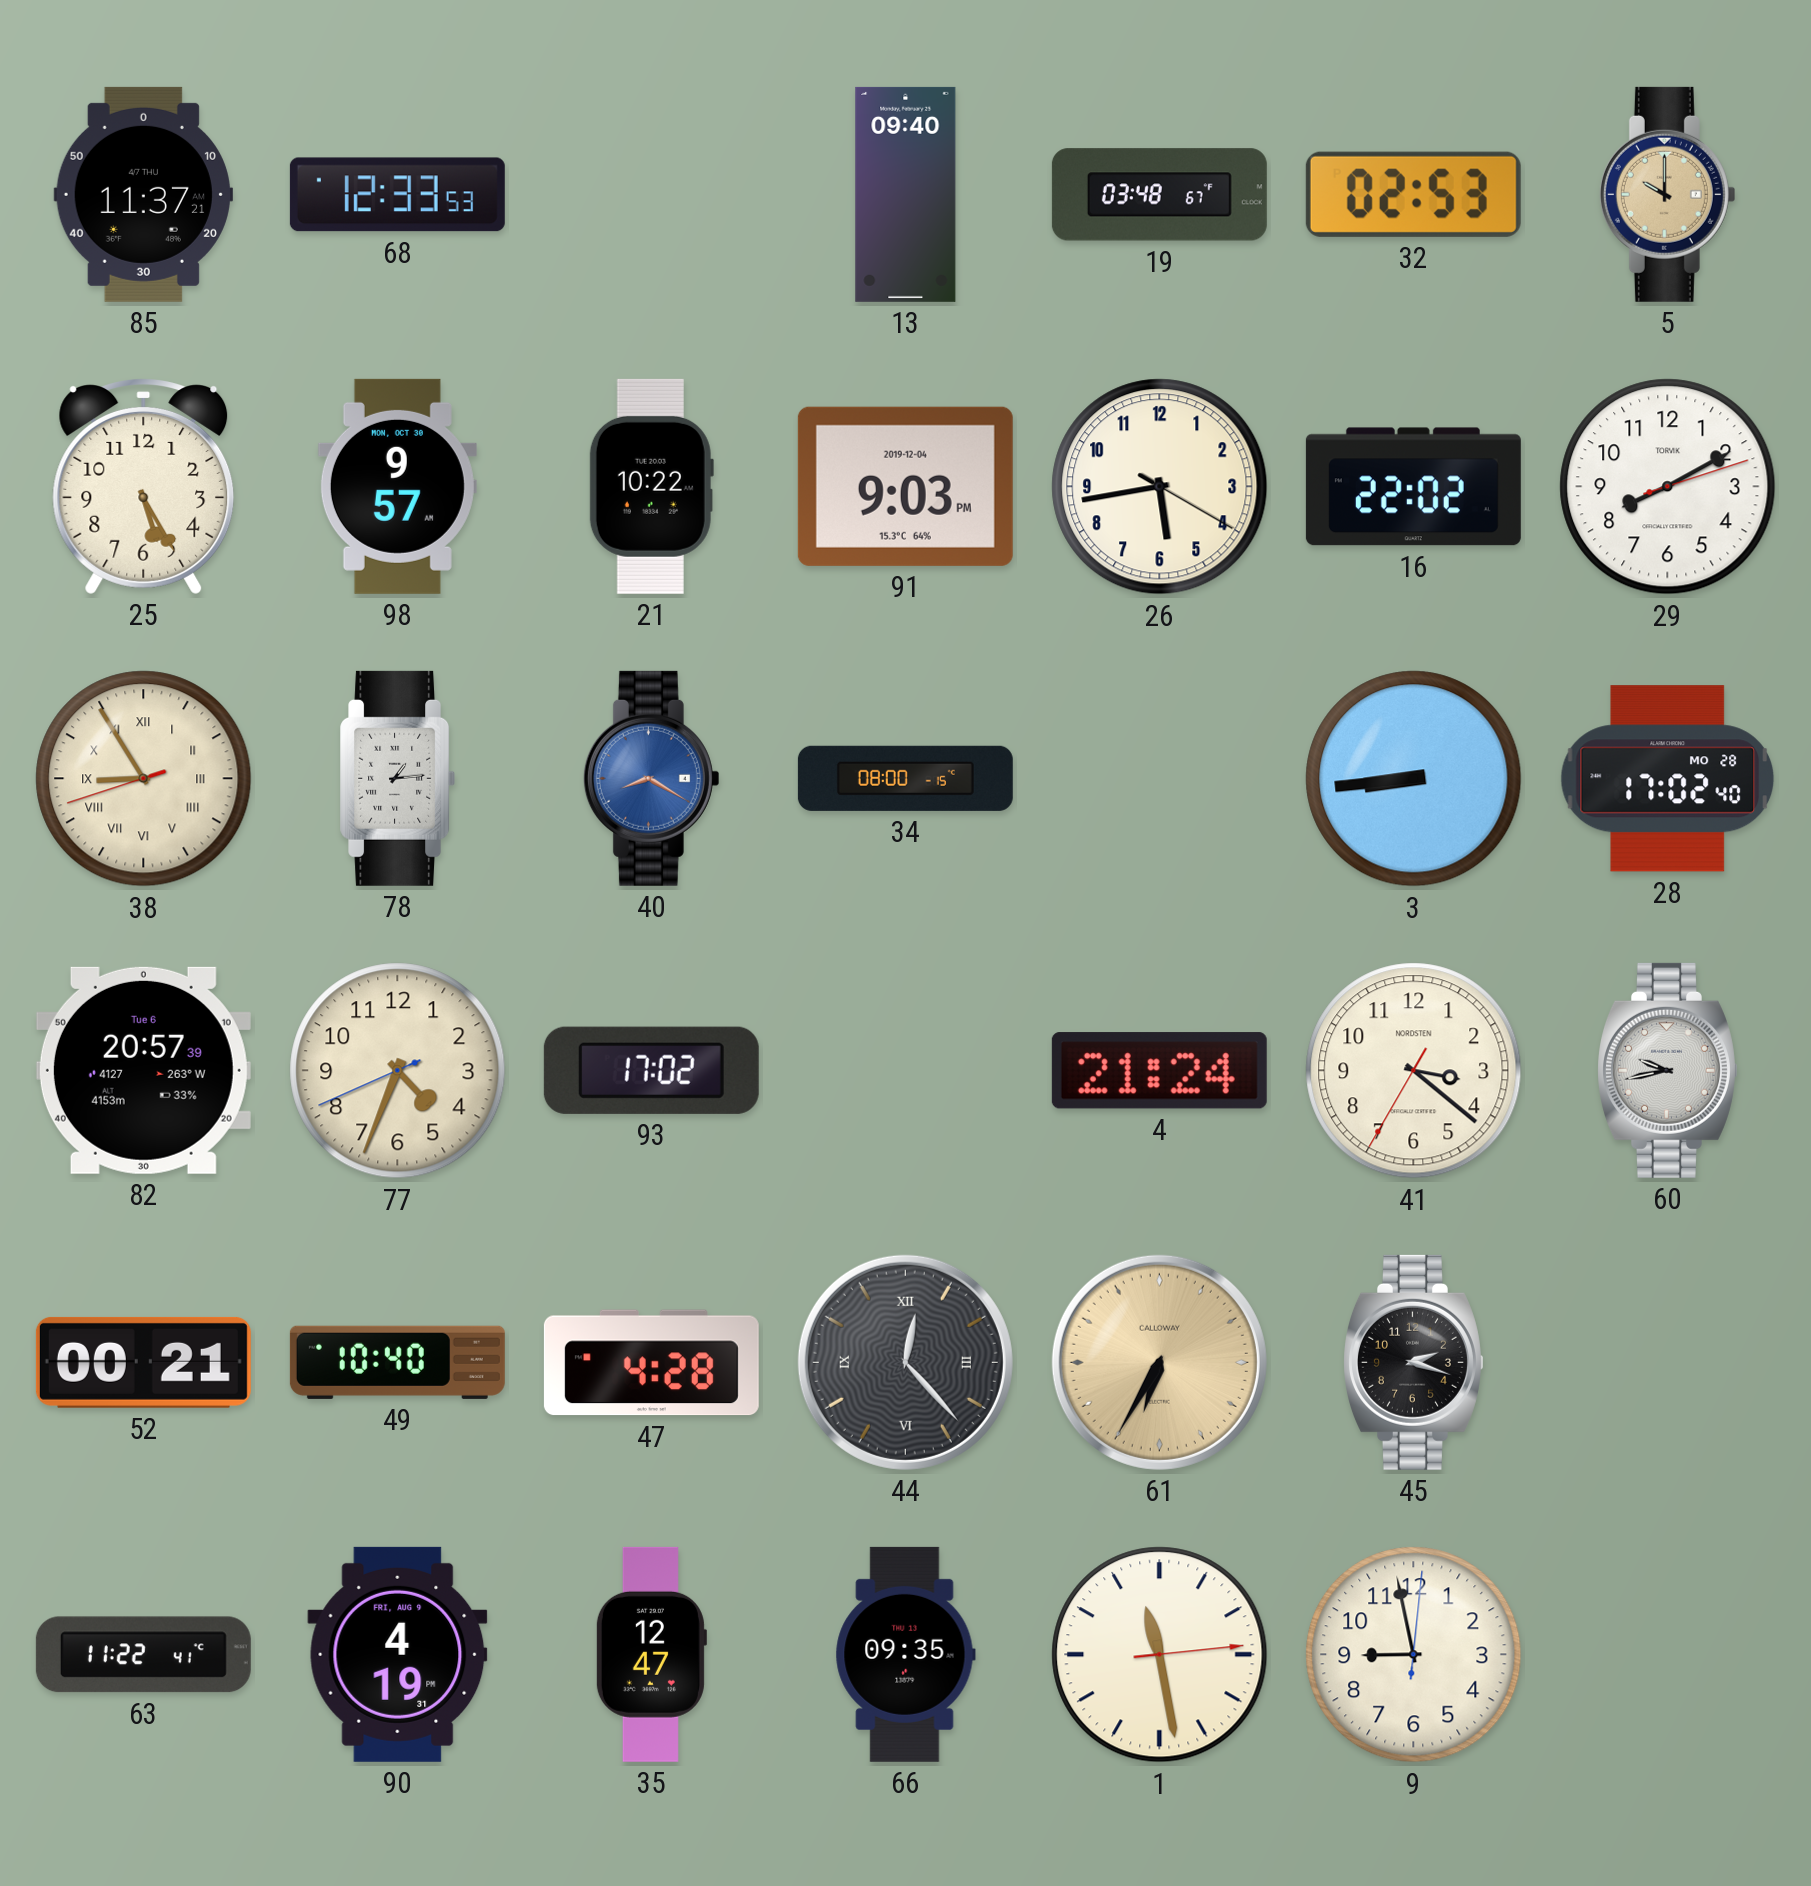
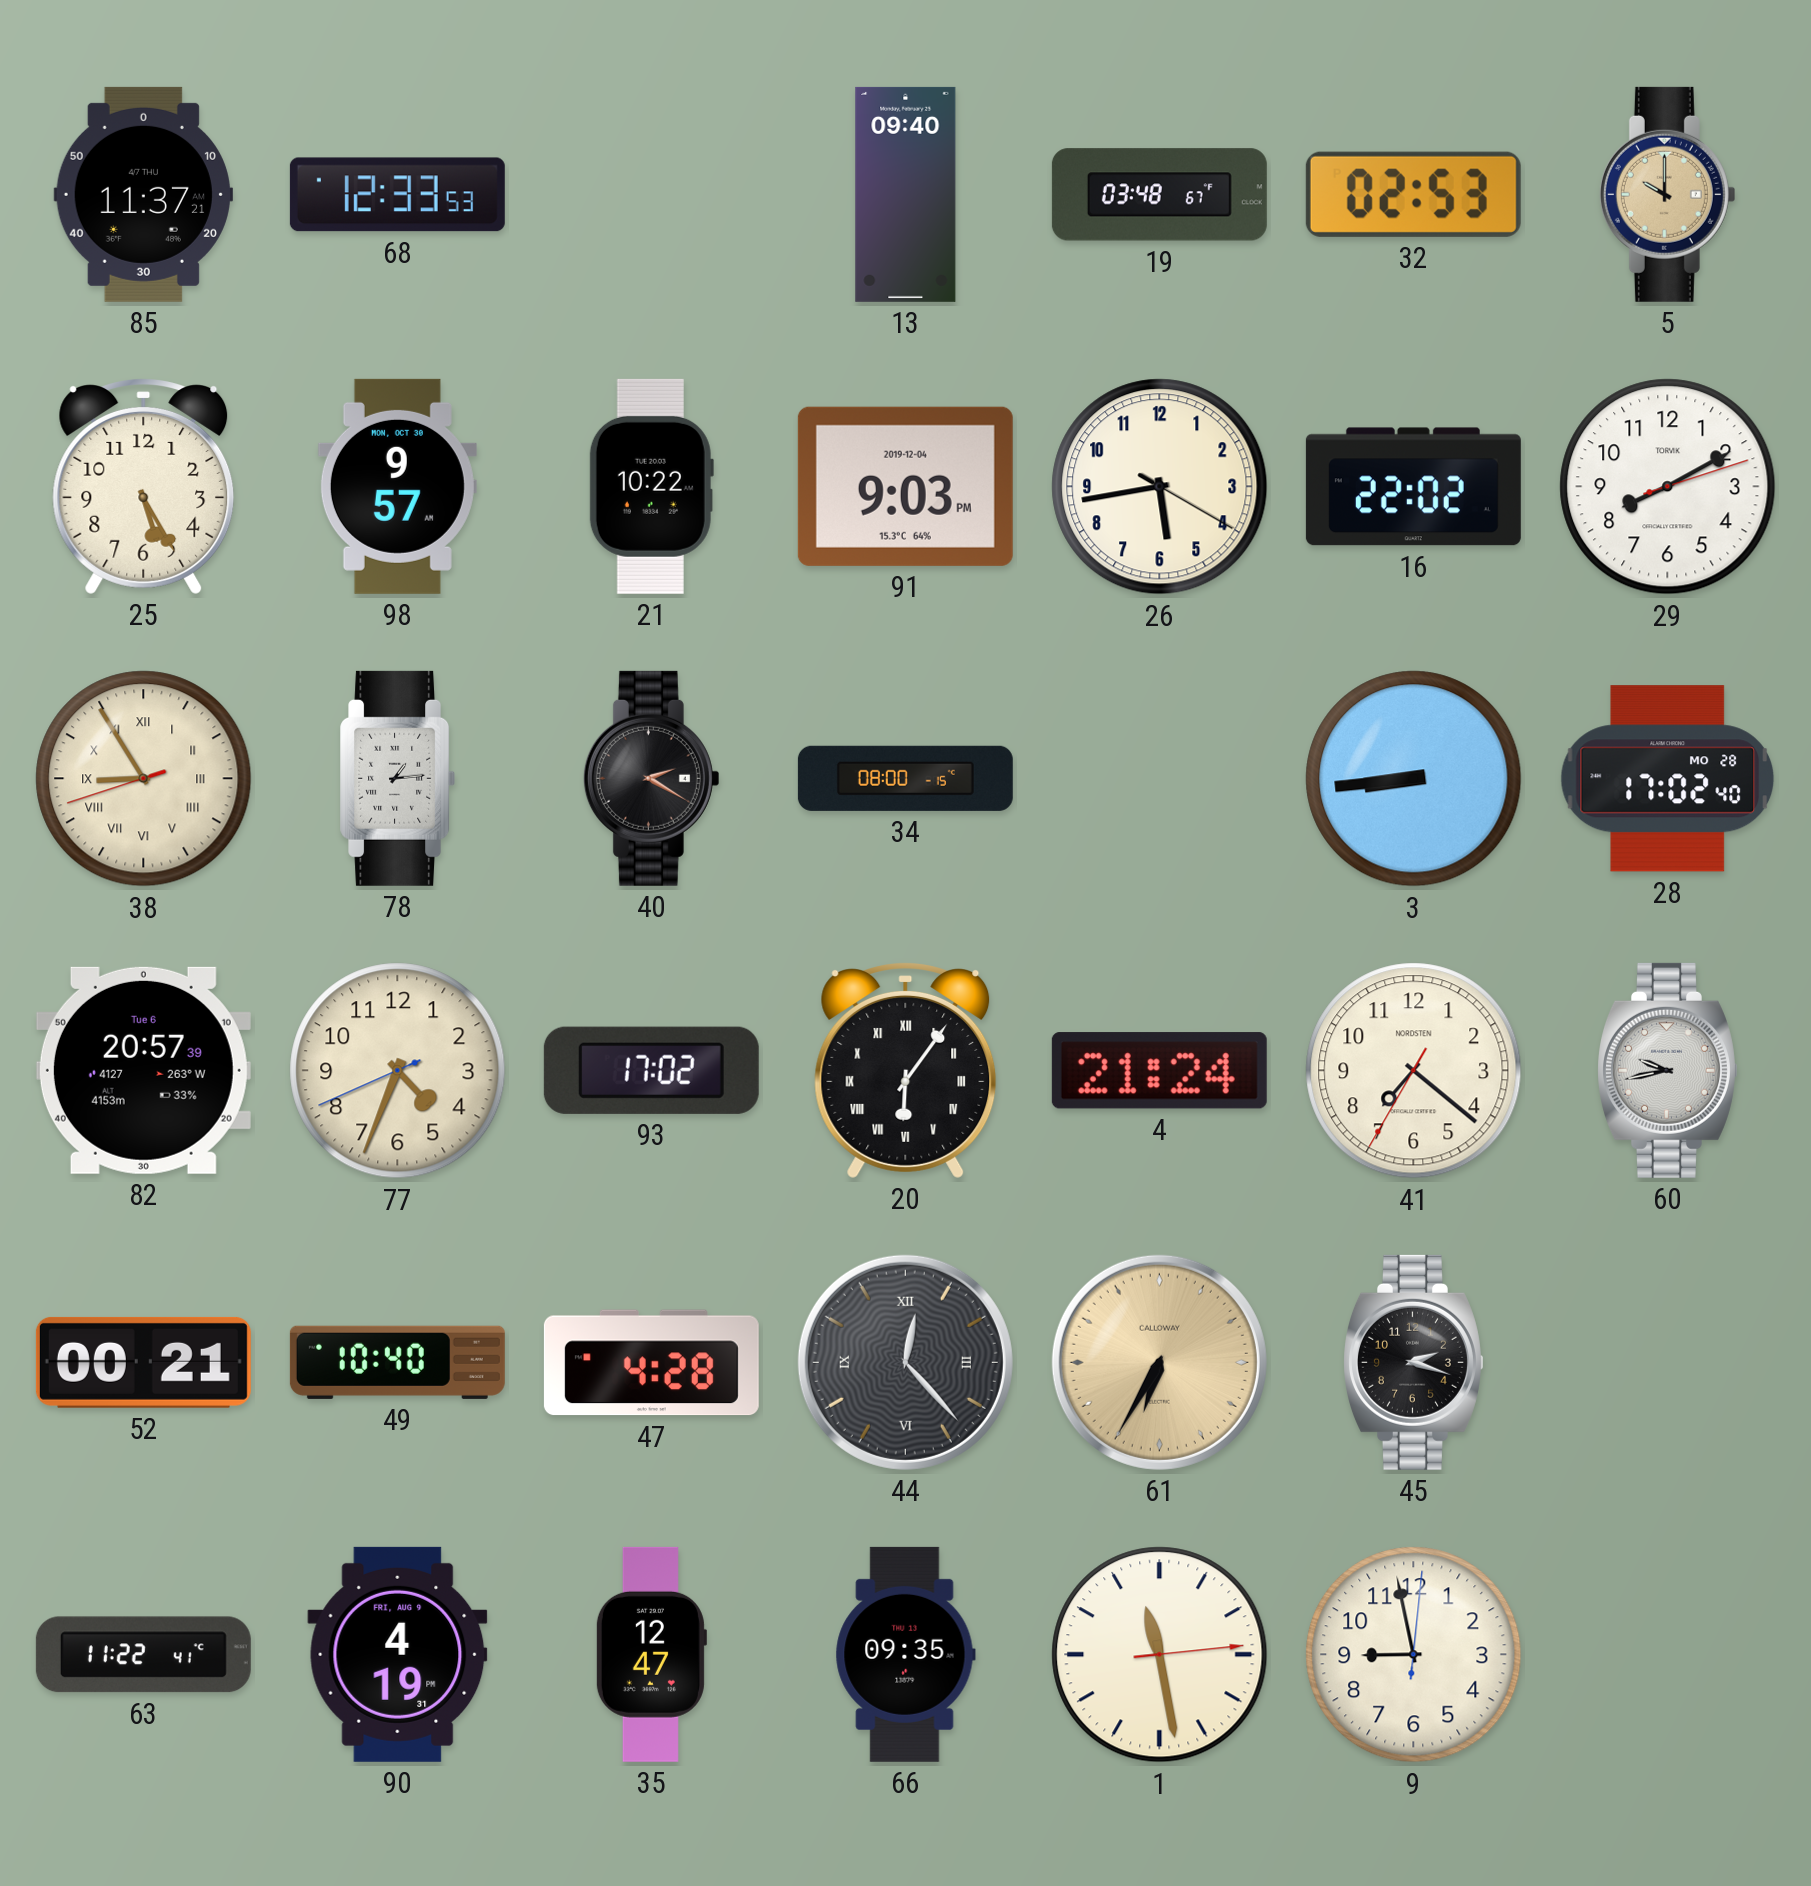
40: 8:20 -> 2:20 (651, 778)
40 dial: blue -> black (651, 778)
20: none -> 6:06 (906, 1071)
41: 3:21 -> 7:21 (1414, 1071)
